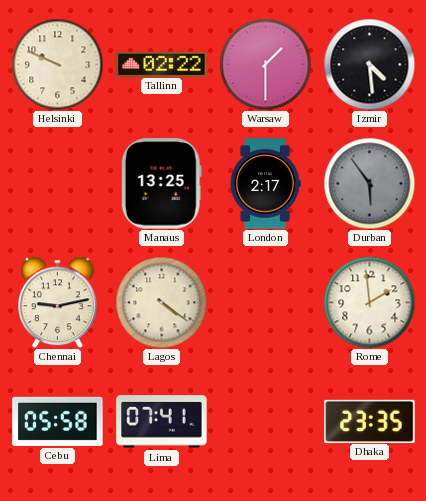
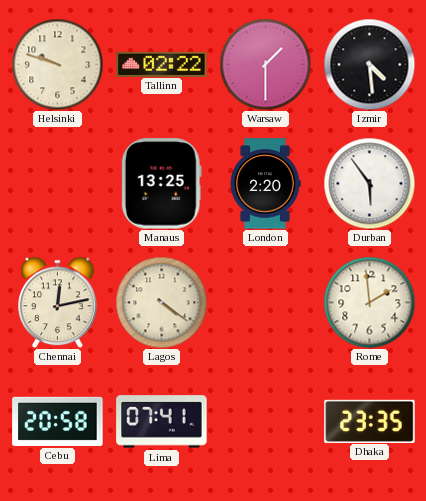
Helsinki: 9:49 -> 9:48 (57, 64)
London: 2:17 -> 2:20 (265, 184)
Durban dial: grey -> white (369, 183)
Chennai: 9:13 -> 12:13 (58, 302)
Cebu: 05:58 -> 20:58 (58, 421)
